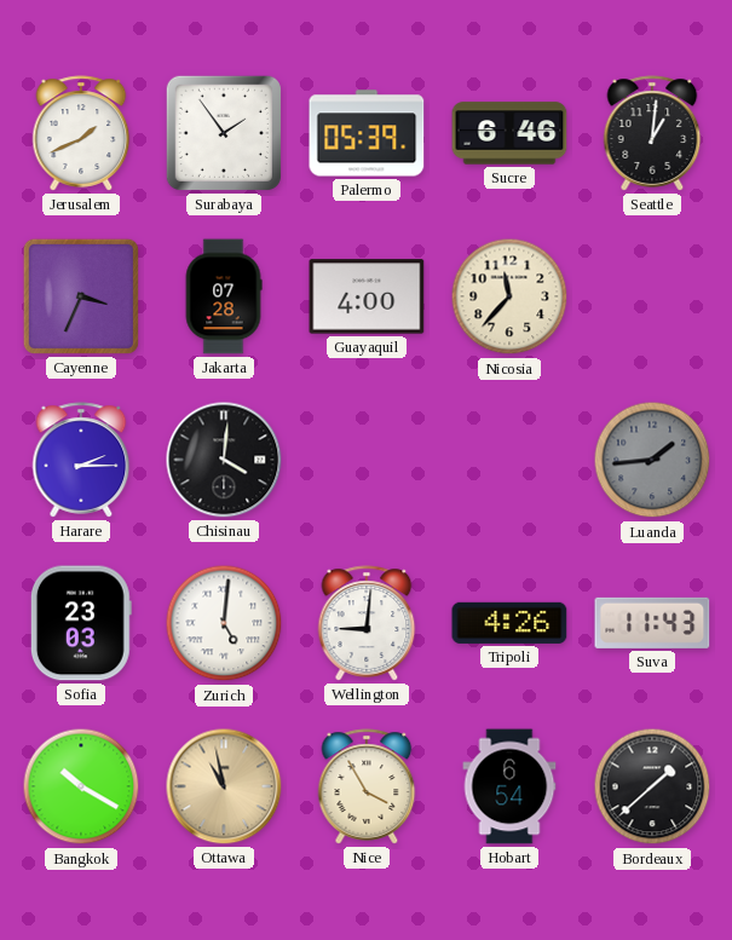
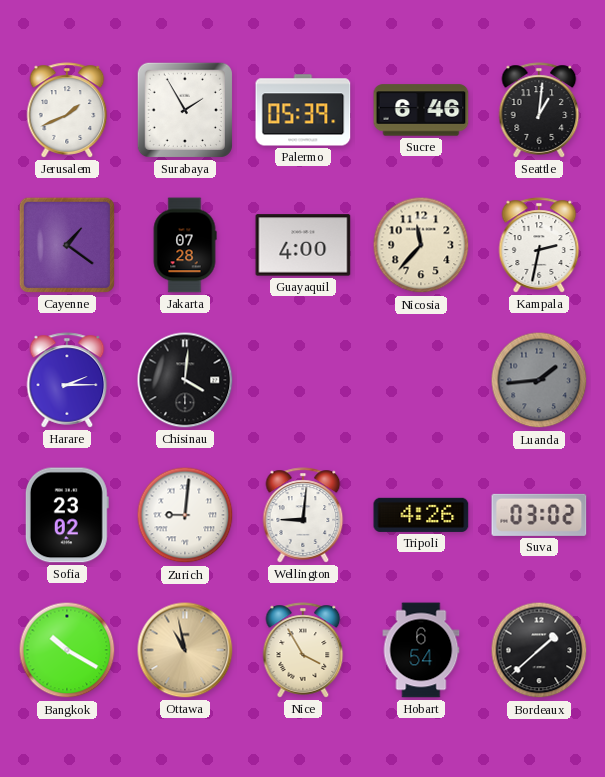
Surabaya: 1:54 -> 1:55 (185, 110)
Cayenne: 3:34 -> 1:21 (67, 245)
Kampala: none -> 2:32 (539, 245)
Sofia: 23:03 -> 23:02 (67, 515)
Zurich: 5:01 -> 9:01 (185, 515)
Suva: 11:43 -> 03:02 (539, 515)
